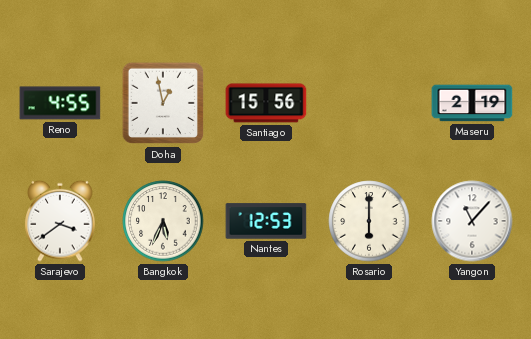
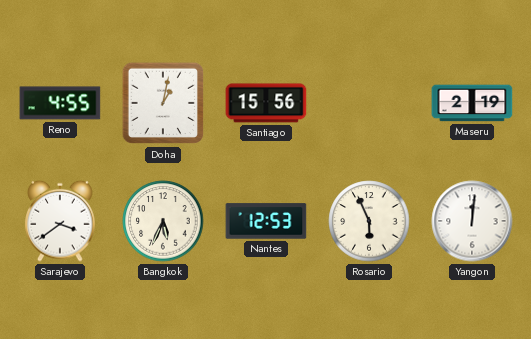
Doha: 12:58 -> 1:02 (163, 103)
Rosario: 6:00 -> 5:56 (369, 221)
Yangon: 11:07 -> 12:01 (472, 221)
